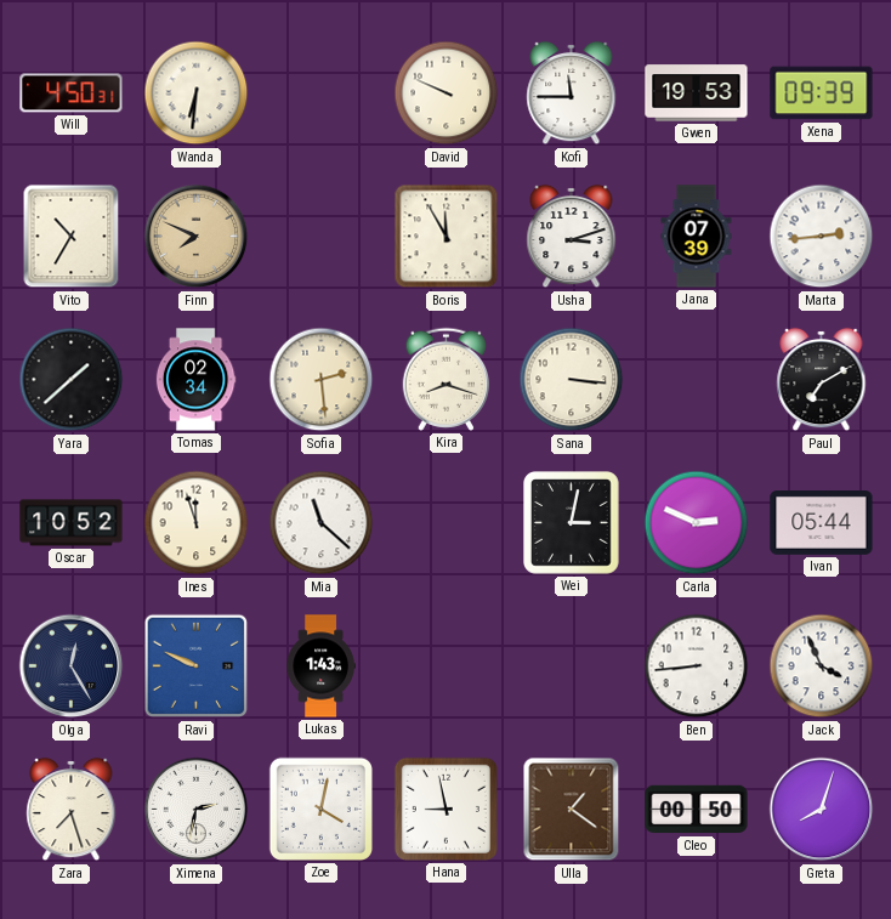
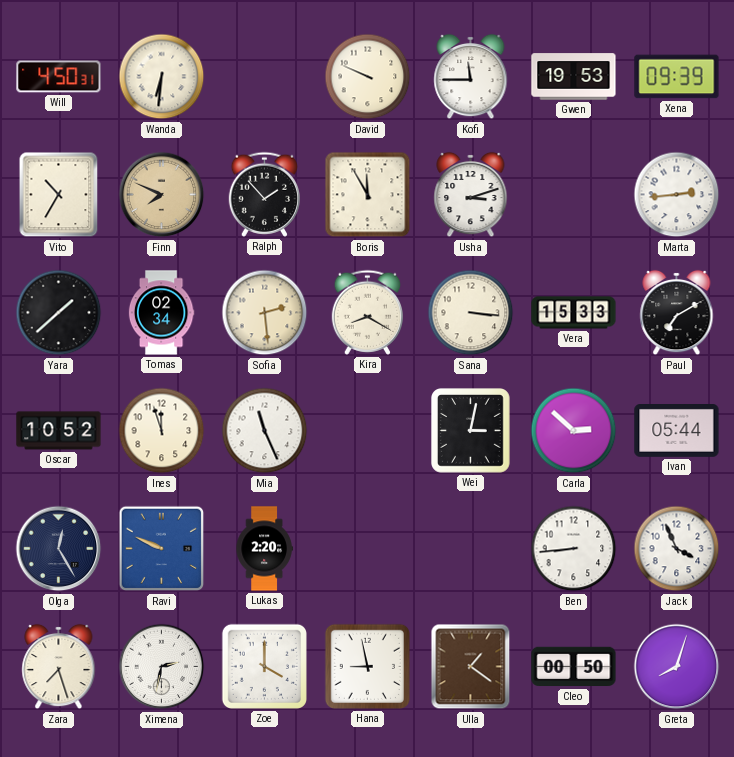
Ralph: none -> 1:53 (265, 194)
Jana: 07:39 -> none (697, 237)
Kira: 8:18 -> 8:20 (368, 312)
Vera: none -> 15:33 (574, 313)
Mia: 11:22 -> 11:26 (265, 431)
Carla: 2:49 -> 2:52 (574, 431)
Lukas: 1:43 -> 2:20 (264, 549)
Zoe: 4:02 -> 4:00 (264, 666)
